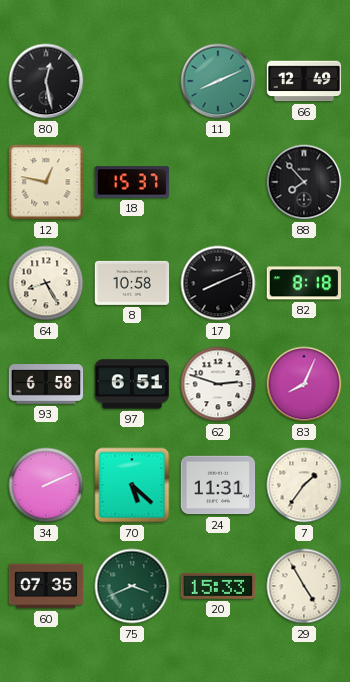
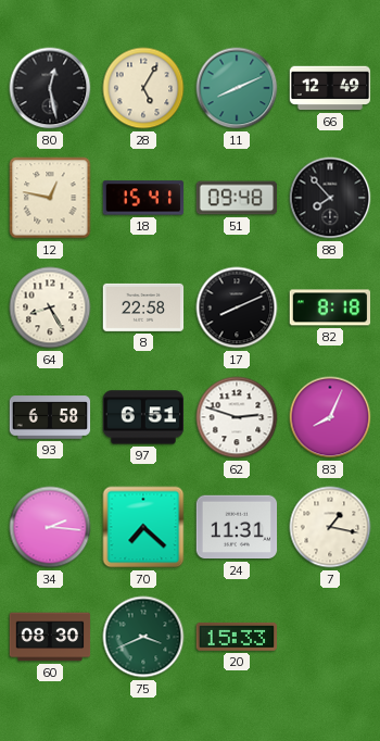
28: none -> 5:05 (143, 88)
18: 15:37 -> 15:41 (143, 198)
51: none -> 09:48 (237, 198)
8: 10:58 -> 22:58 (143, 307)
34: 2:11 -> 2:16 (50, 527)
70: 5:22 -> 7:22 (143, 527)
7: 1:36 -> 1:17 (330, 527)
60: 07:35 -> 08:30 (50, 637)
29: 4:55 -> none (304, 586)
